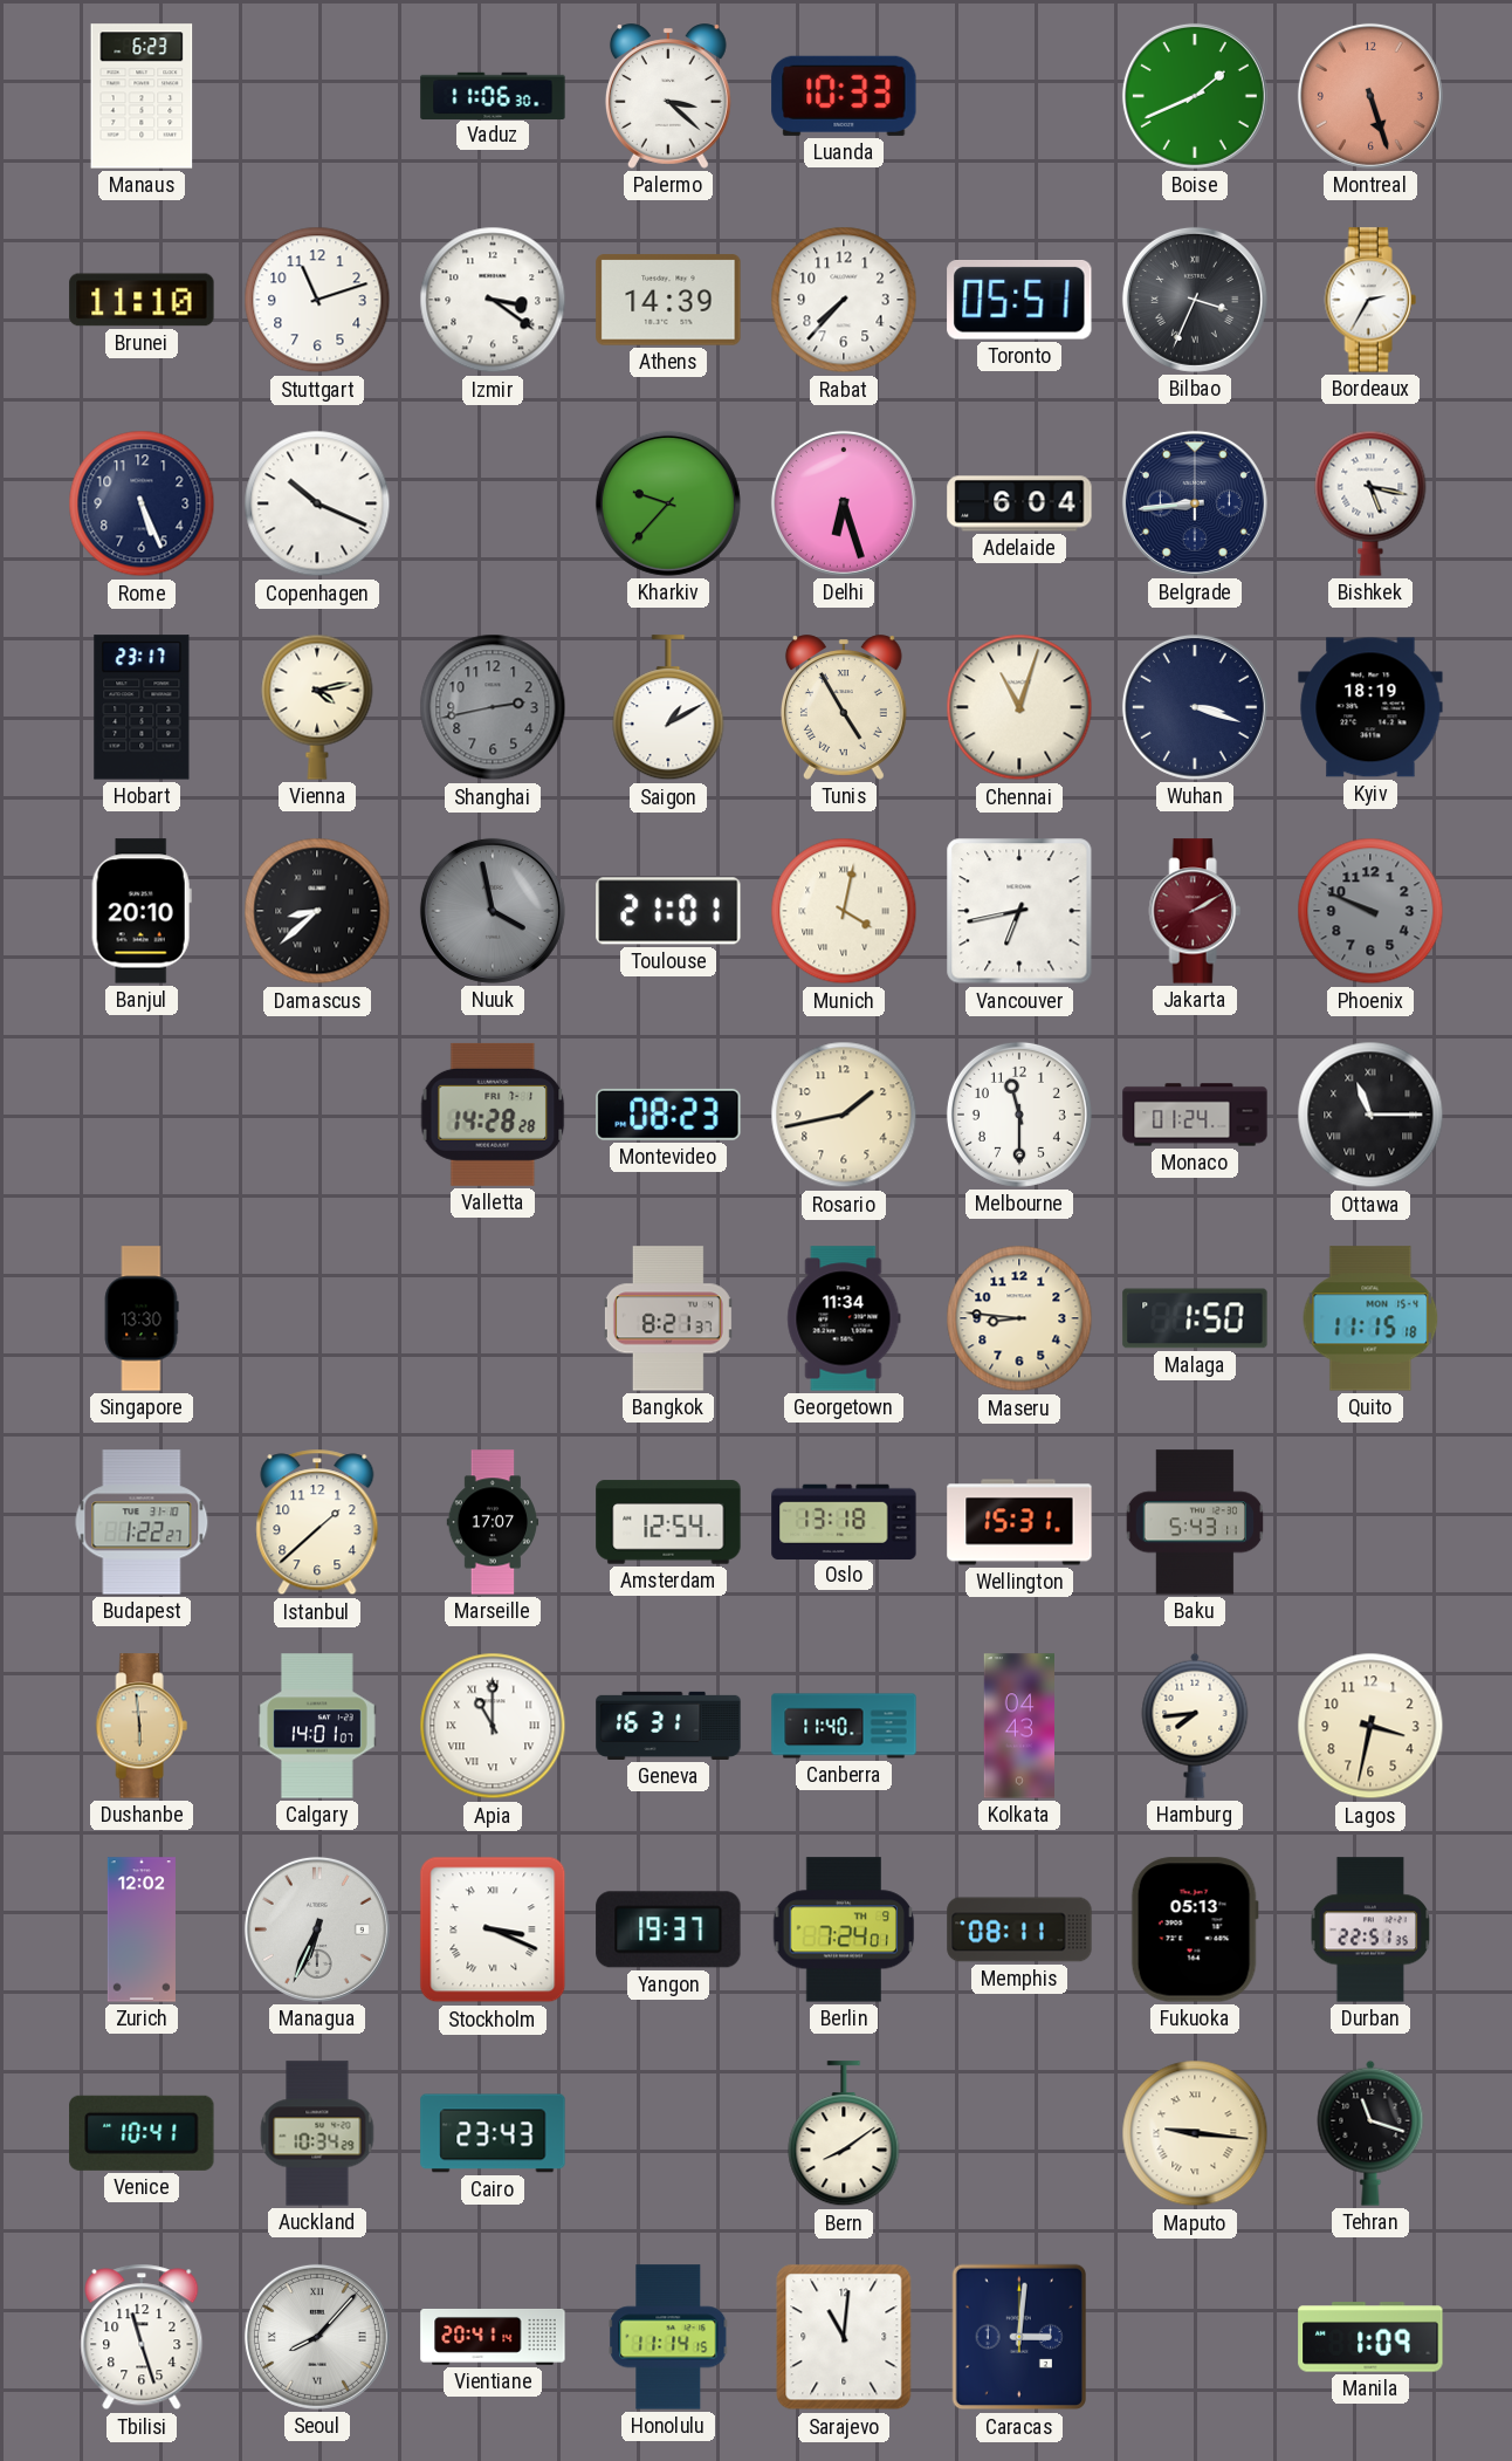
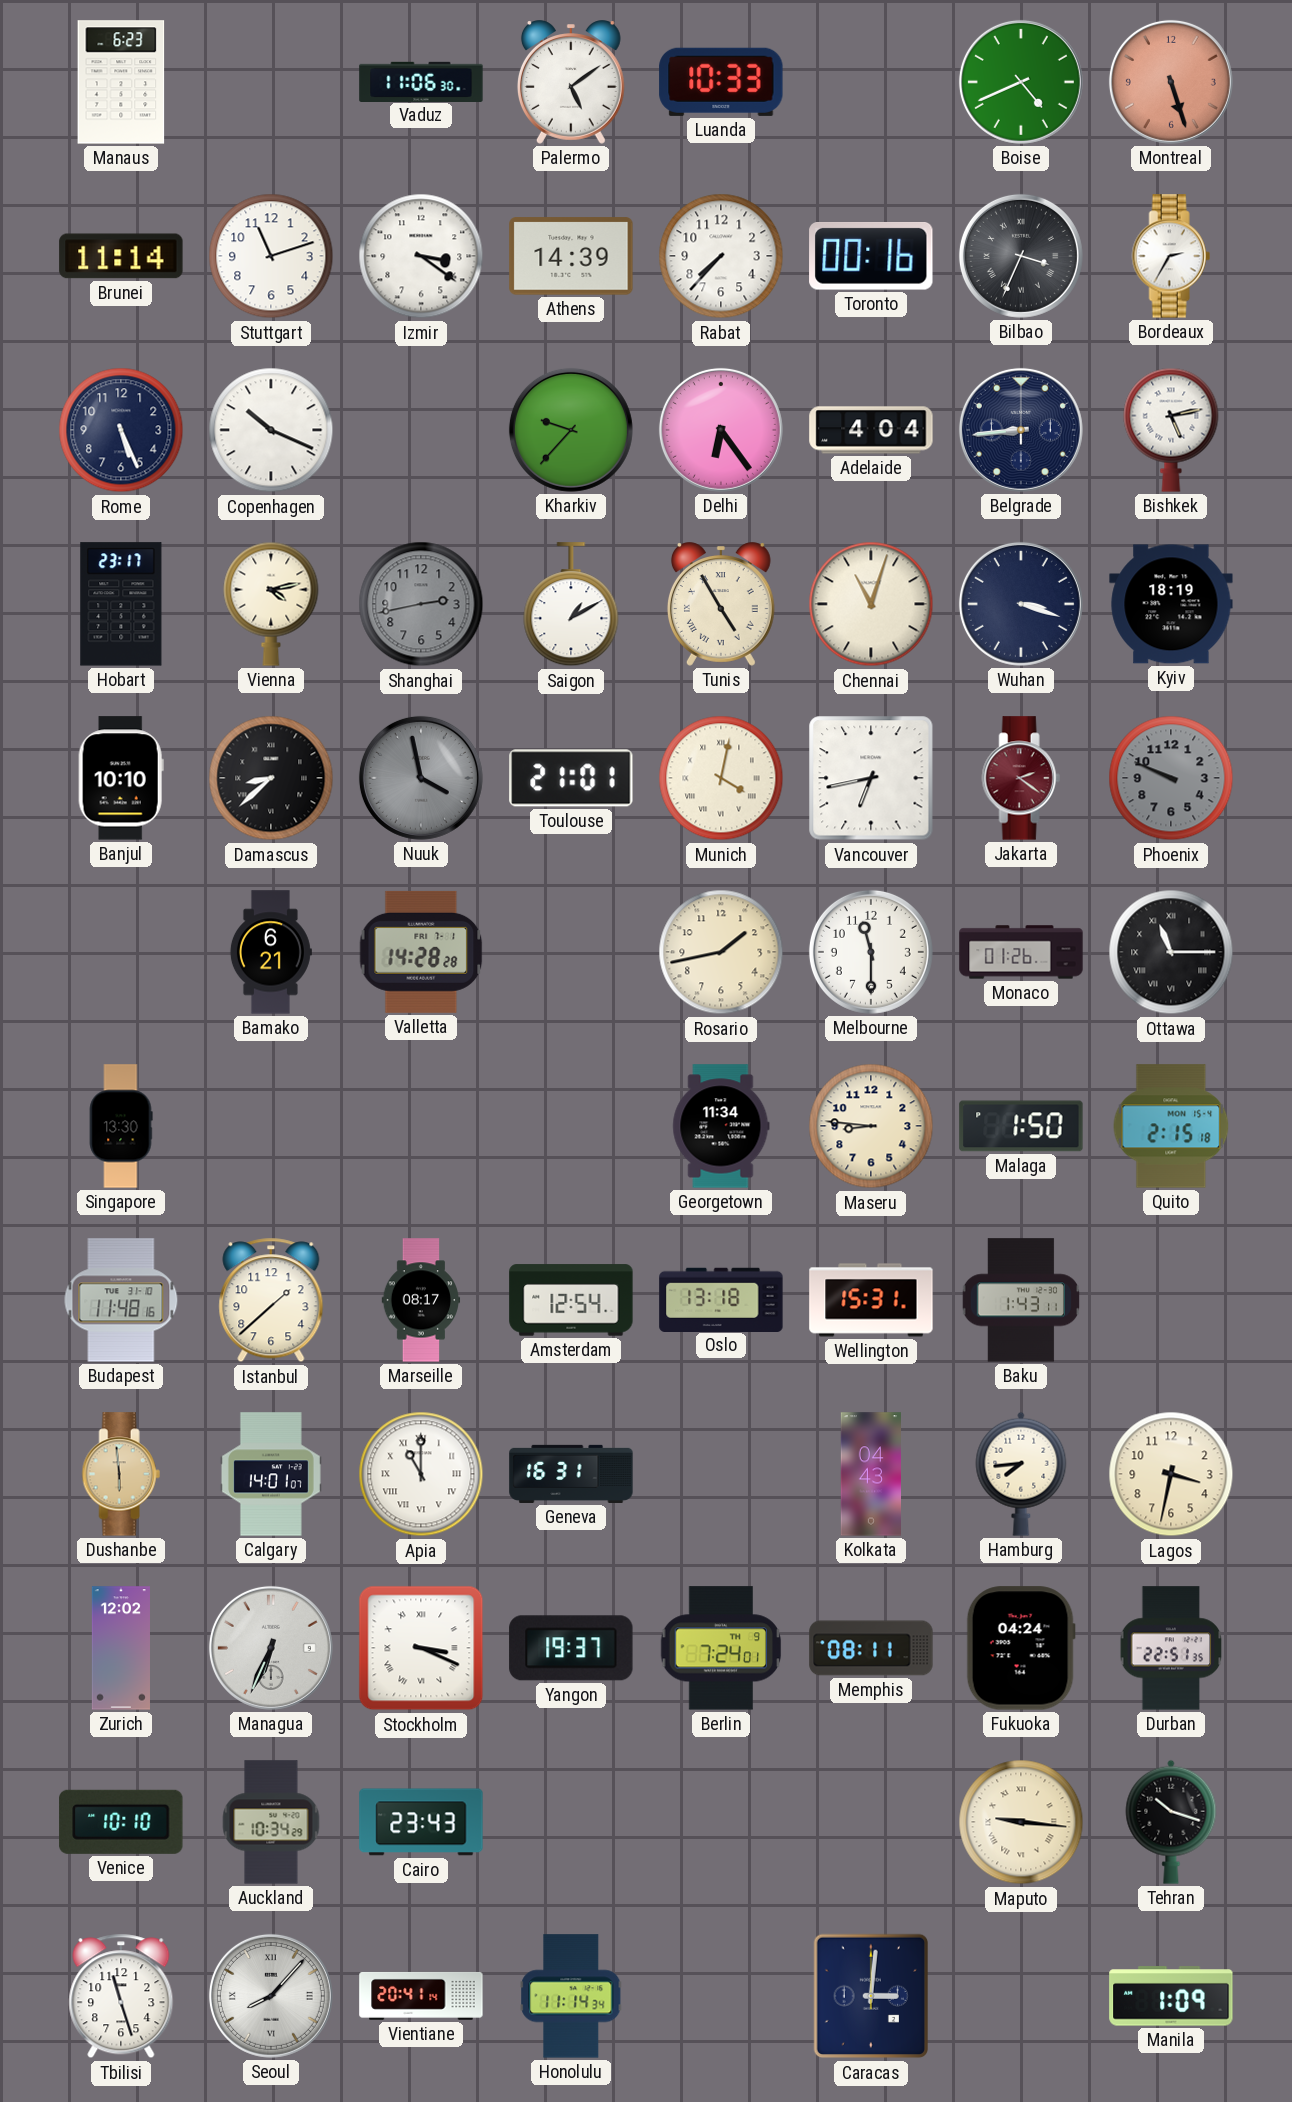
Palermo: 3:22 -> 5:09 (571, 82)
Boise: 1:41 -> 4:41 (1021, 82)
Brunei: 11:10 -> 11:14 (121, 256)
Toronto: 05:51 -> 00:16 (871, 257)
Delhi: 6:27 -> 6:24 (721, 430)
Adelaide: 6:04 -> 4:04 (871, 430)
Bishkek: 5:17 -> 5:13 (1171, 430)
Banjul: 20:10 -> 10:10 (121, 778)
Jakarta: 2:10 -> 2:21 (1021, 778)
Bamako: none -> 6:21 (270, 952)
Montevideo: 08:23 -> none (668, 1115)
Monaco: 01:24 -> 01:26 (1021, 952)
Bangkok: 8:21 -> none (668, 1318)
Quito: 11:15 -> 2:15 (1171, 1126)
Budapest: 1:22 -> 11:48 (121, 1300)
Marseille: 17:07 -> 08:17 (421, 1300)
Baku: 5:43 -> 1:43 (1020, 1300)
Canberra: 11:40 -> none (844, 1726)
Fukuoka: 05:13 -> 04:24 (1021, 1648)
Venice: 10:41 -> 10:10 (121, 1822)
Bern: 8:09 -> none (844, 2134)
Tehran: 11:18 -> 10:18 (1171, 1822)
Honolulu: 11:14:15 -> 11:14:34 (571, 1996)
Sarajevo: 11:01 -> none (844, 2337)
